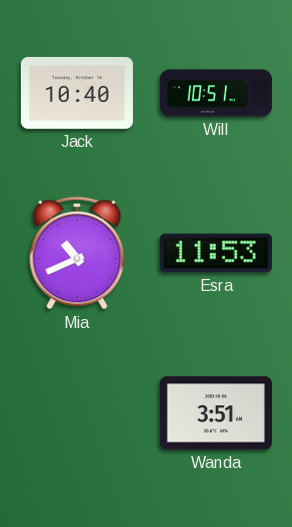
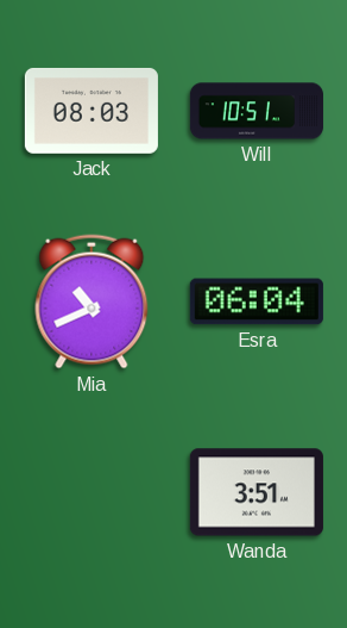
Jack: 10:40 -> 08:03 (92, 111)
Esra: 11:53 -> 06:04 (257, 301)
